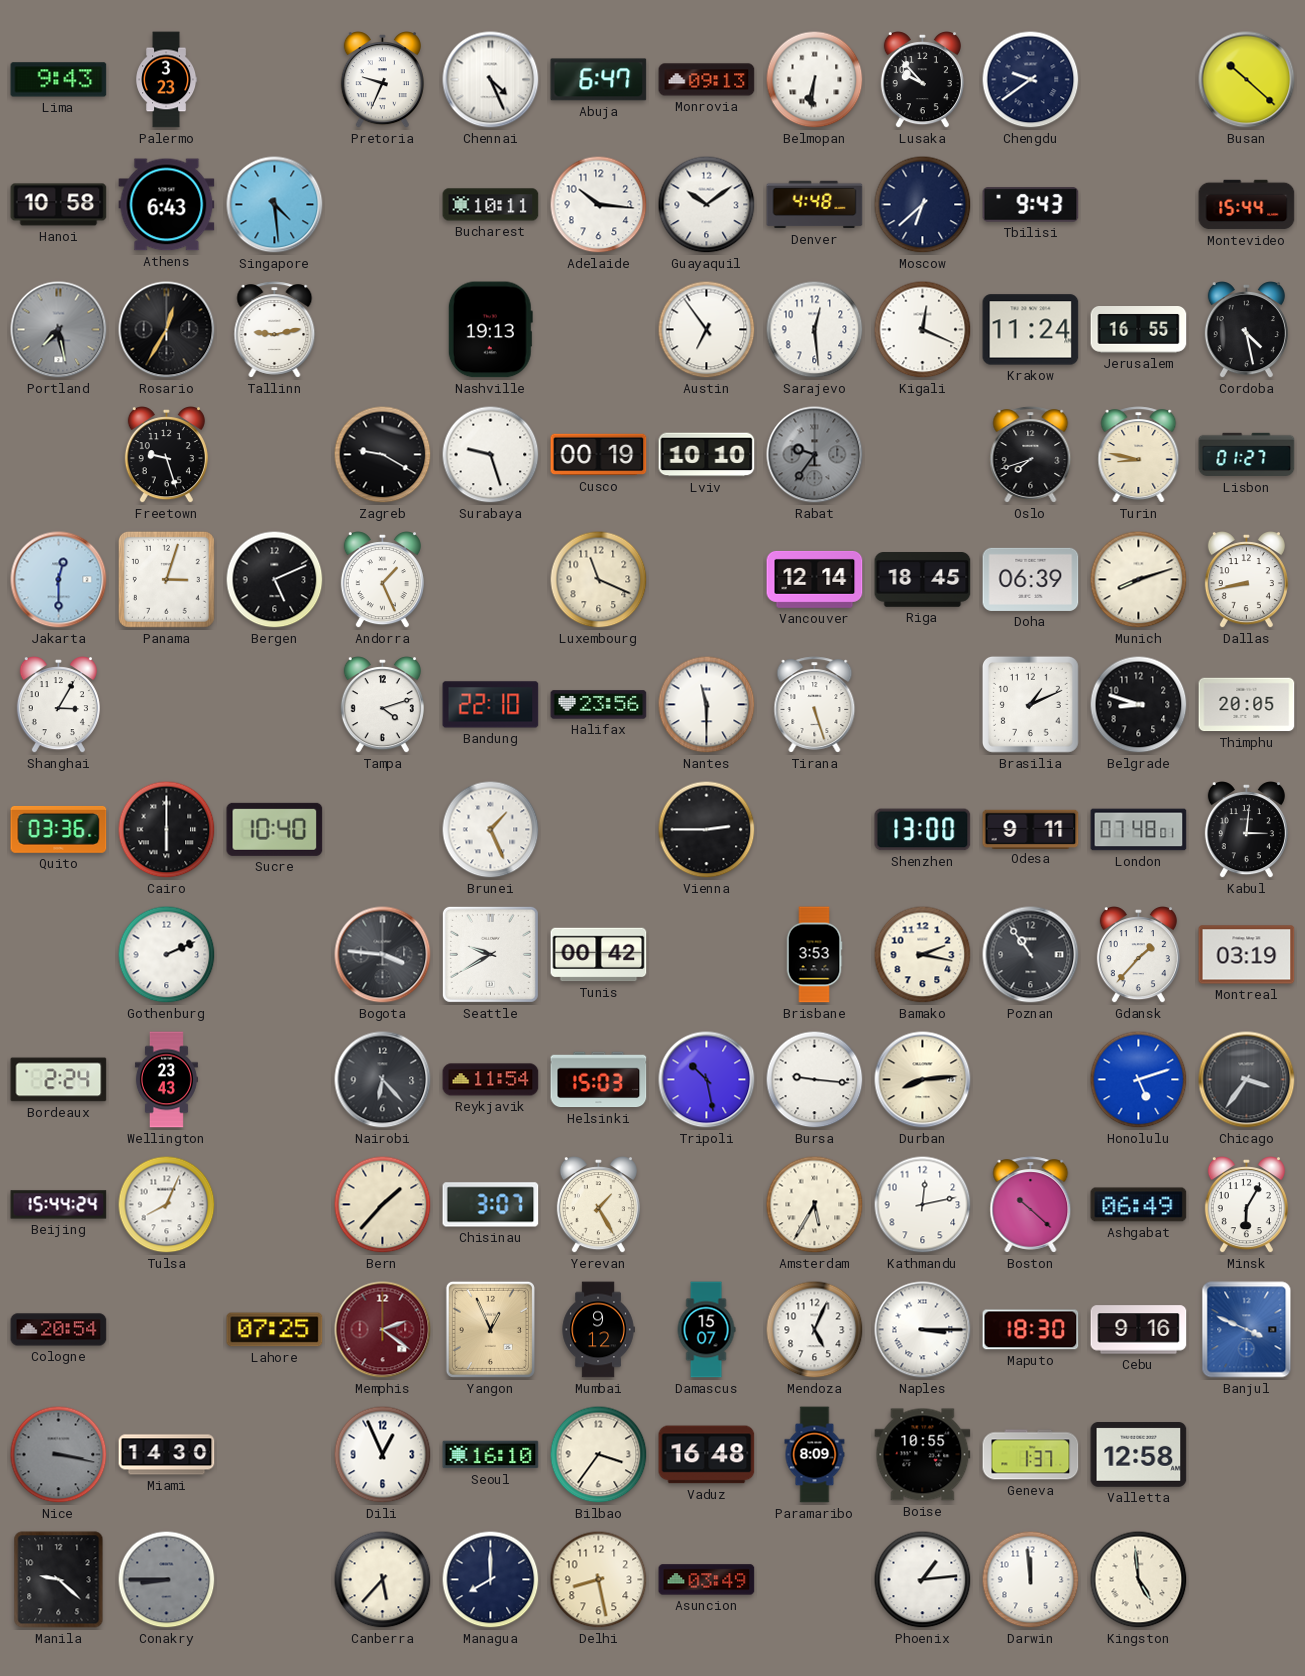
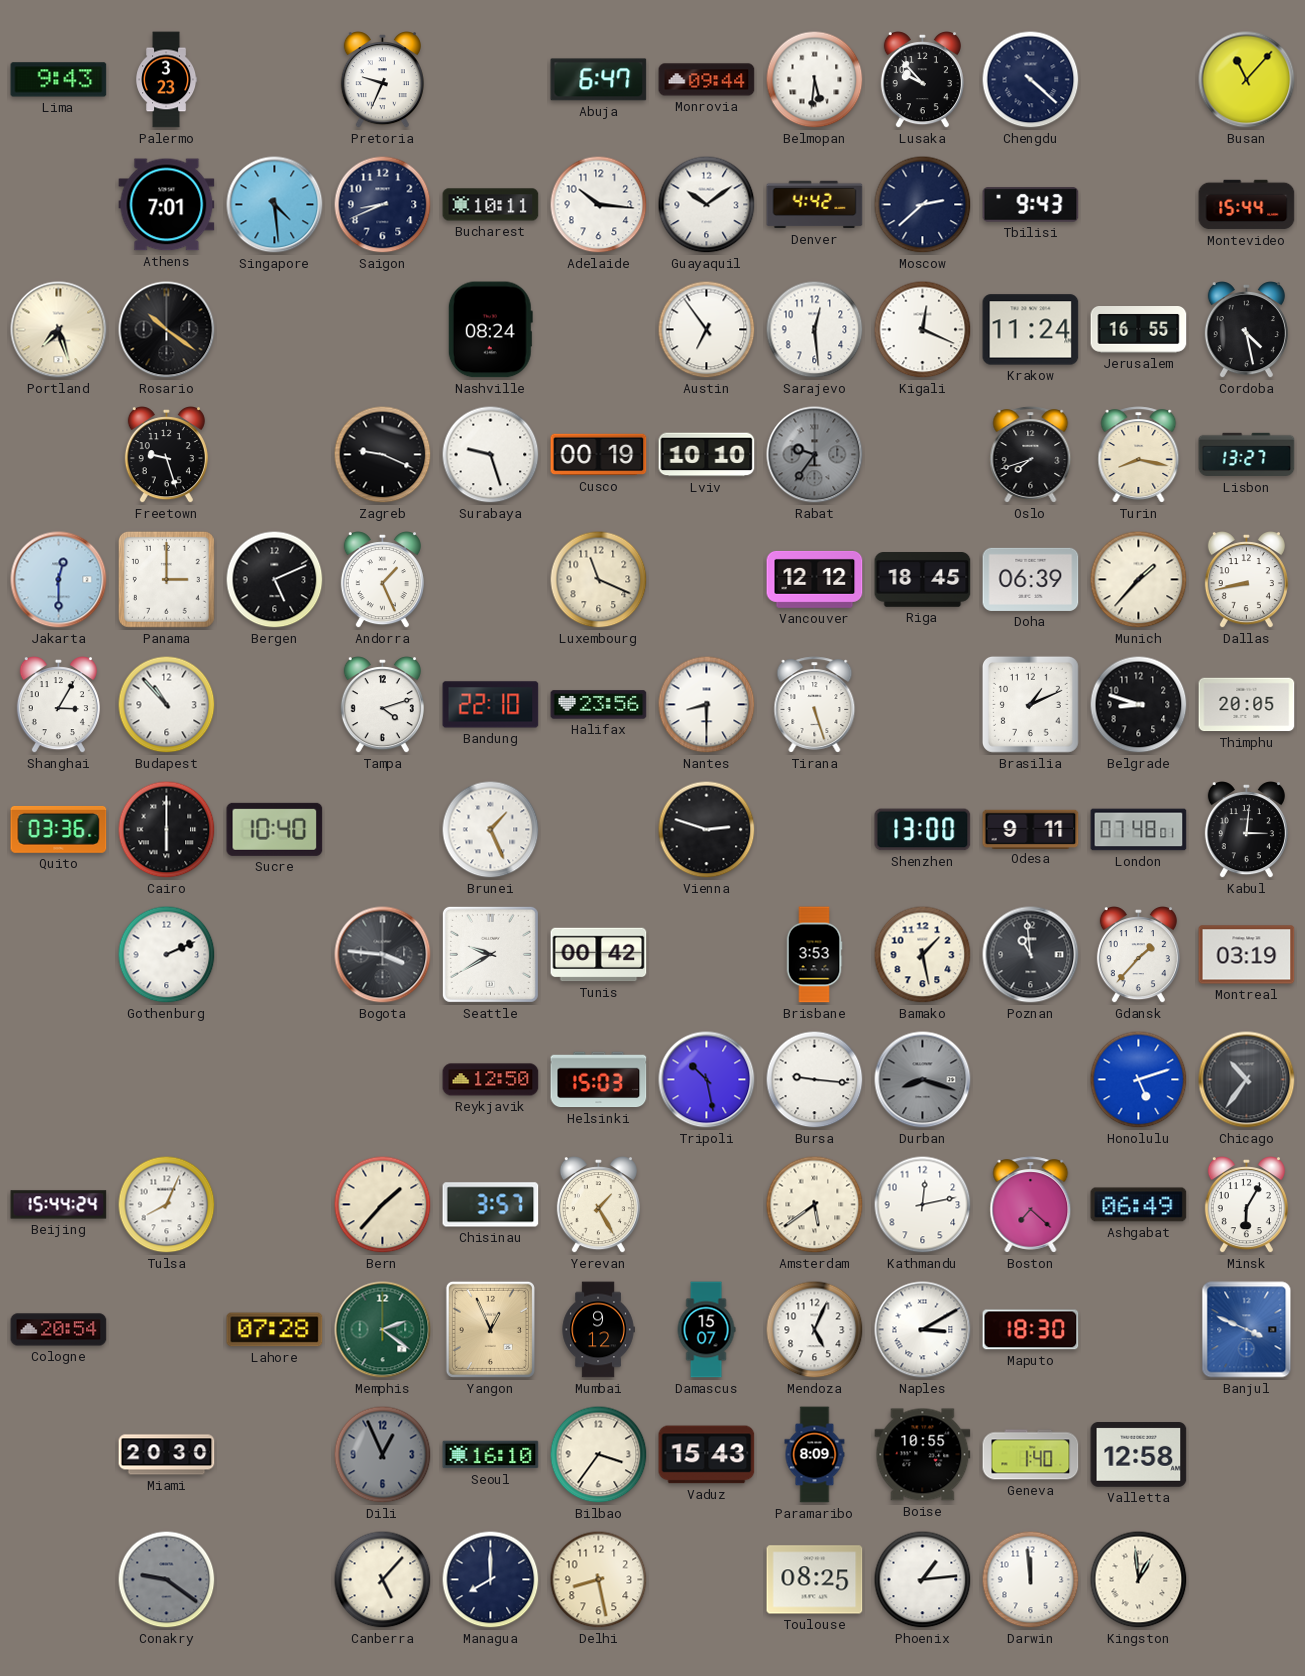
Chennai: 4:26 -> none (491, 80)
Monrovia: 09:13 -> 09:44 (707, 80)
Belmopan: 6:31 -> 5:31 (815, 80)
Chengdu: 9:39 -> 4:22 (1031, 80)
Busan: 10:22 -> 11:07 (1247, 80)
Hanoi: 10:58 -> none (59, 205)
Athens: 6:43 -> 7:01 (167, 205)
Saigon: none -> 8:41 (383, 205)
Denver: 4:48 -> 4:42 (815, 205)
Moscow: 6:38 -> 2:38 (923, 205)
Portland: 7:28 -> 7:27 (59, 330)
Portland dial: grey -> cream (59, 330)
Rosario: 12:35 -> 10:21 (167, 330)
Tallinn: 9:13 -> none (275, 330)
Nashville: 19:13 -> 08:24 (490, 330)
Zagreb: 9:20 -> 9:19 (383, 455)
Turin: 8:47 -> 8:17 (1139, 455)
Lisbon: 01:27 -> 13:27 (1247, 455)
Panama: 3:03 -> 3:00 (166, 579)
Vancouver: 12:14 -> 12:12 (815, 579)
Munich: 8:12 -> 1:37 (1139, 580)
Budapest: none -> 10:53 (167, 705)
Nantes: 11:30 -> 8:30 (707, 705)
Vienna: 2:45 -> 2:48 (707, 830)
Bamako: 2:17 -> 1:28 (923, 955)
Poznan: 10:54 -> 10:59 (1031, 955)
Bordeaux: 2:24 -> none (59, 1080)
Wellington: 23:43 -> none (166, 1080)
Nairobi: 6:23 -> none (383, 1080)
Reykjavik: 11:54 -> 12:50 (491, 1080)
Durban: 8:14 -> 8:18 (923, 1080)
Durban dial: cream -> grey (923, 1080)
Chicago: 3:36 -> 10:36 (1247, 1080)
Chisinau: 3:07 -> 3:57 (491, 1205)
Amsterdam: 5:35 -> 5:39 (815, 1205)
Boston: 10:22 -> 7:22 (1031, 1205)
Lahore: 07:25 -> 07:28 (275, 1330)
Memphis dial: burgundy -> green (383, 1330)
Naples: 3:15 -> 3:10 (923, 1330)
Cebu: 9:16 -> none (1139, 1330)
Nice: 3:17 -> none (59, 1455)
Miami: 14:30 -> 20:30 (167, 1455)
Dili dial: white -> grey (383, 1455)
Vaduz: 16:48 -> 15:43 (707, 1455)
Geneva: 1:37 -> 1:40 (1031, 1455)
Manila: 9:22 -> none (59, 1580)
Conakry: 8:45 -> 9:21 (167, 1580)
Canberra: 5:37 -> 5:07 (383, 1580)
Asuncion: 03:49 -> none (707, 1580)
Toulouse: none -> 08:25 (815, 1580)
Kingston: 4:59 -> 12:59 (1139, 1580)
